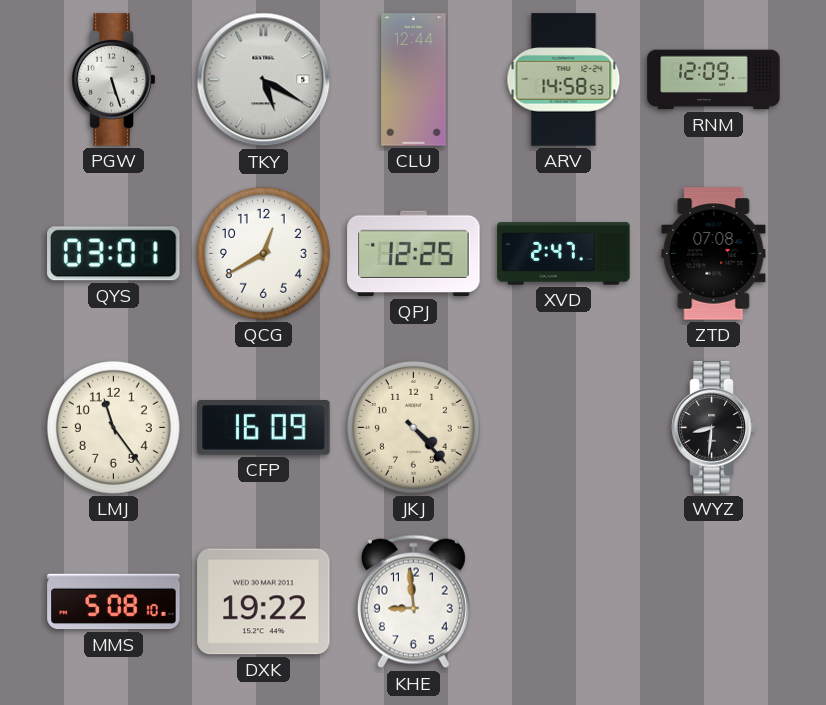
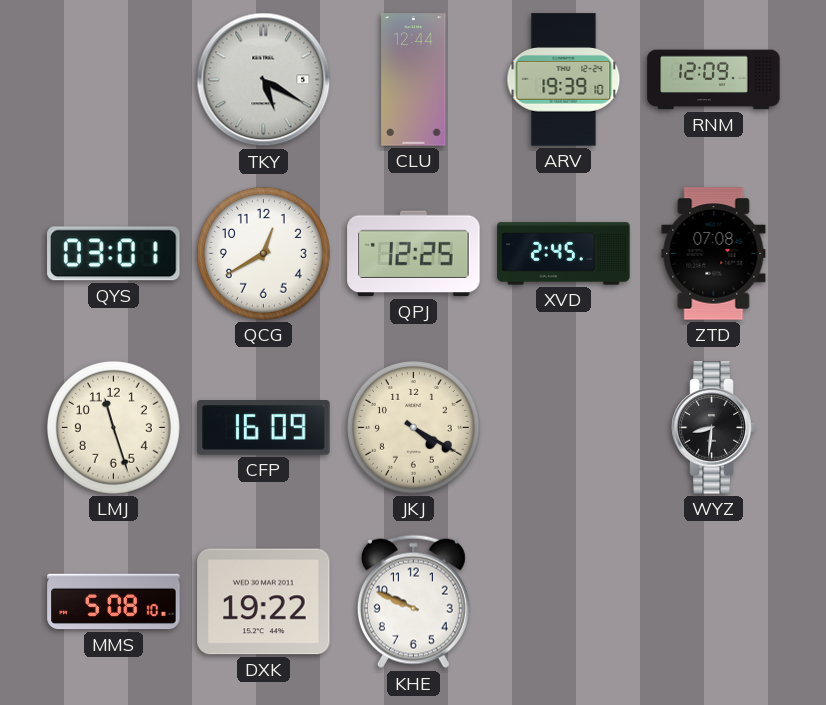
PGW: 5:27 -> none (114, 80)
ARV: 14:58 -> 19:39 (564, 80)
XVD: 2:47 -> 2:45 (564, 254)
LMJ: 11:24 -> 11:27 (113, 427)
JKJ: 4:23 -> 4:20 (413, 427)
KHE: 8:59 -> 9:49 (413, 602)
